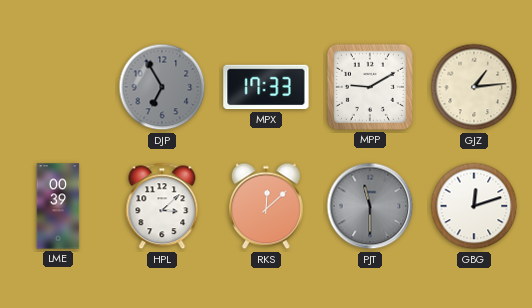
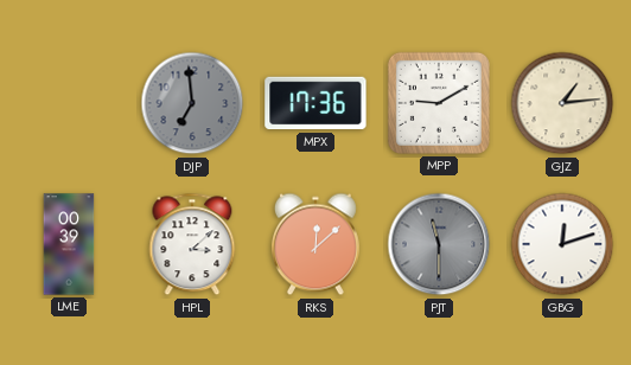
DJP: 6:55 -> 6:59 (192, 103)
MPX: 17:33 -> 17:36 (315, 103)
